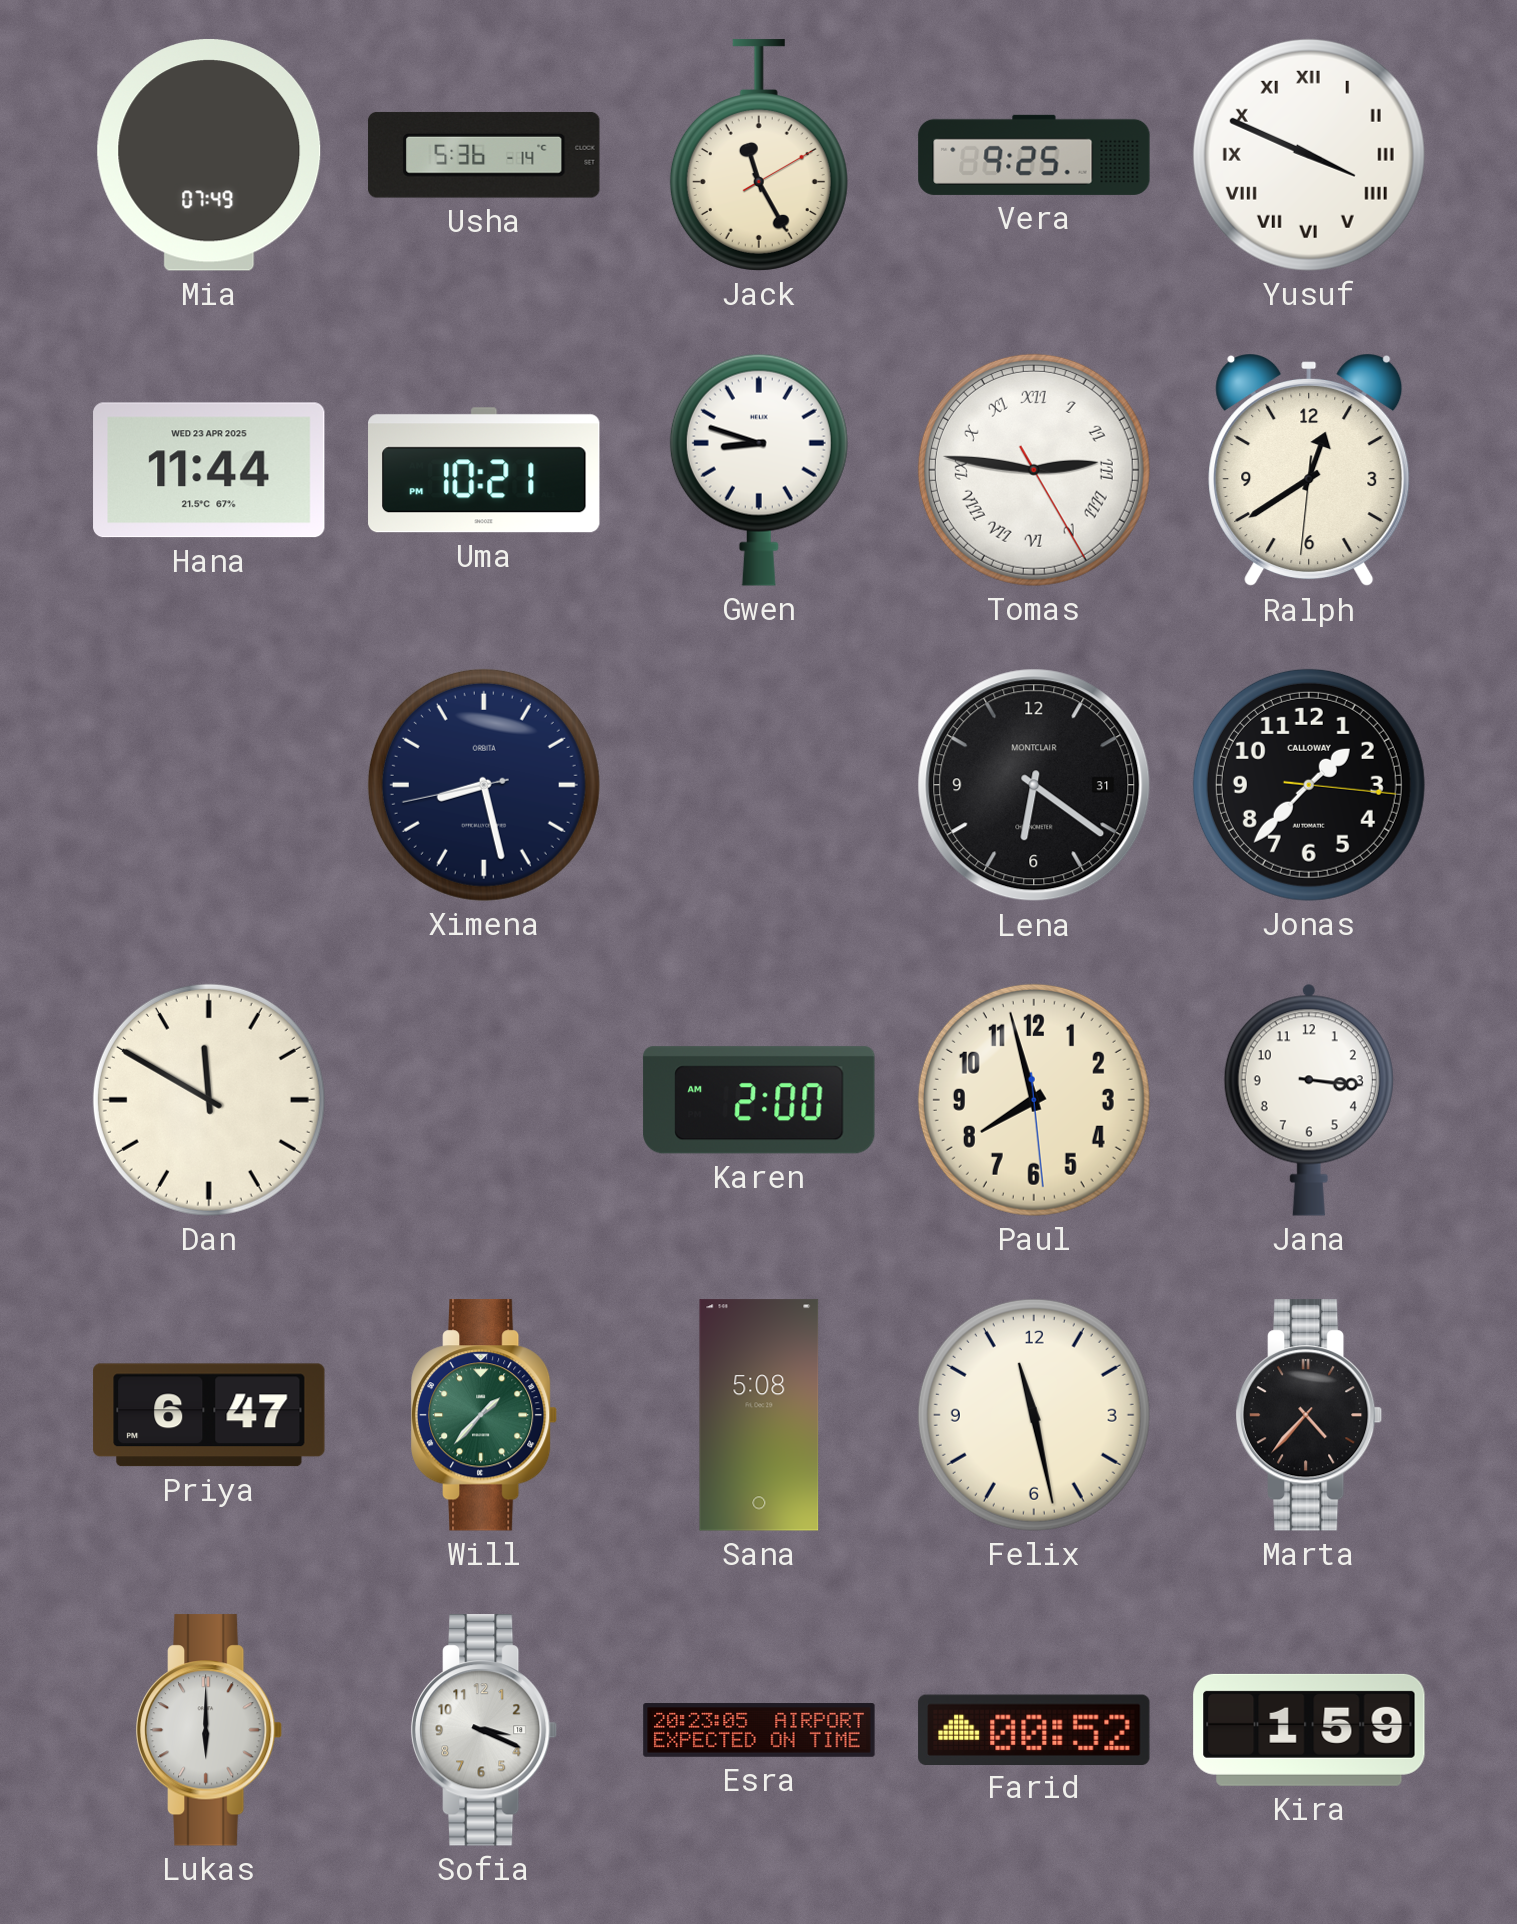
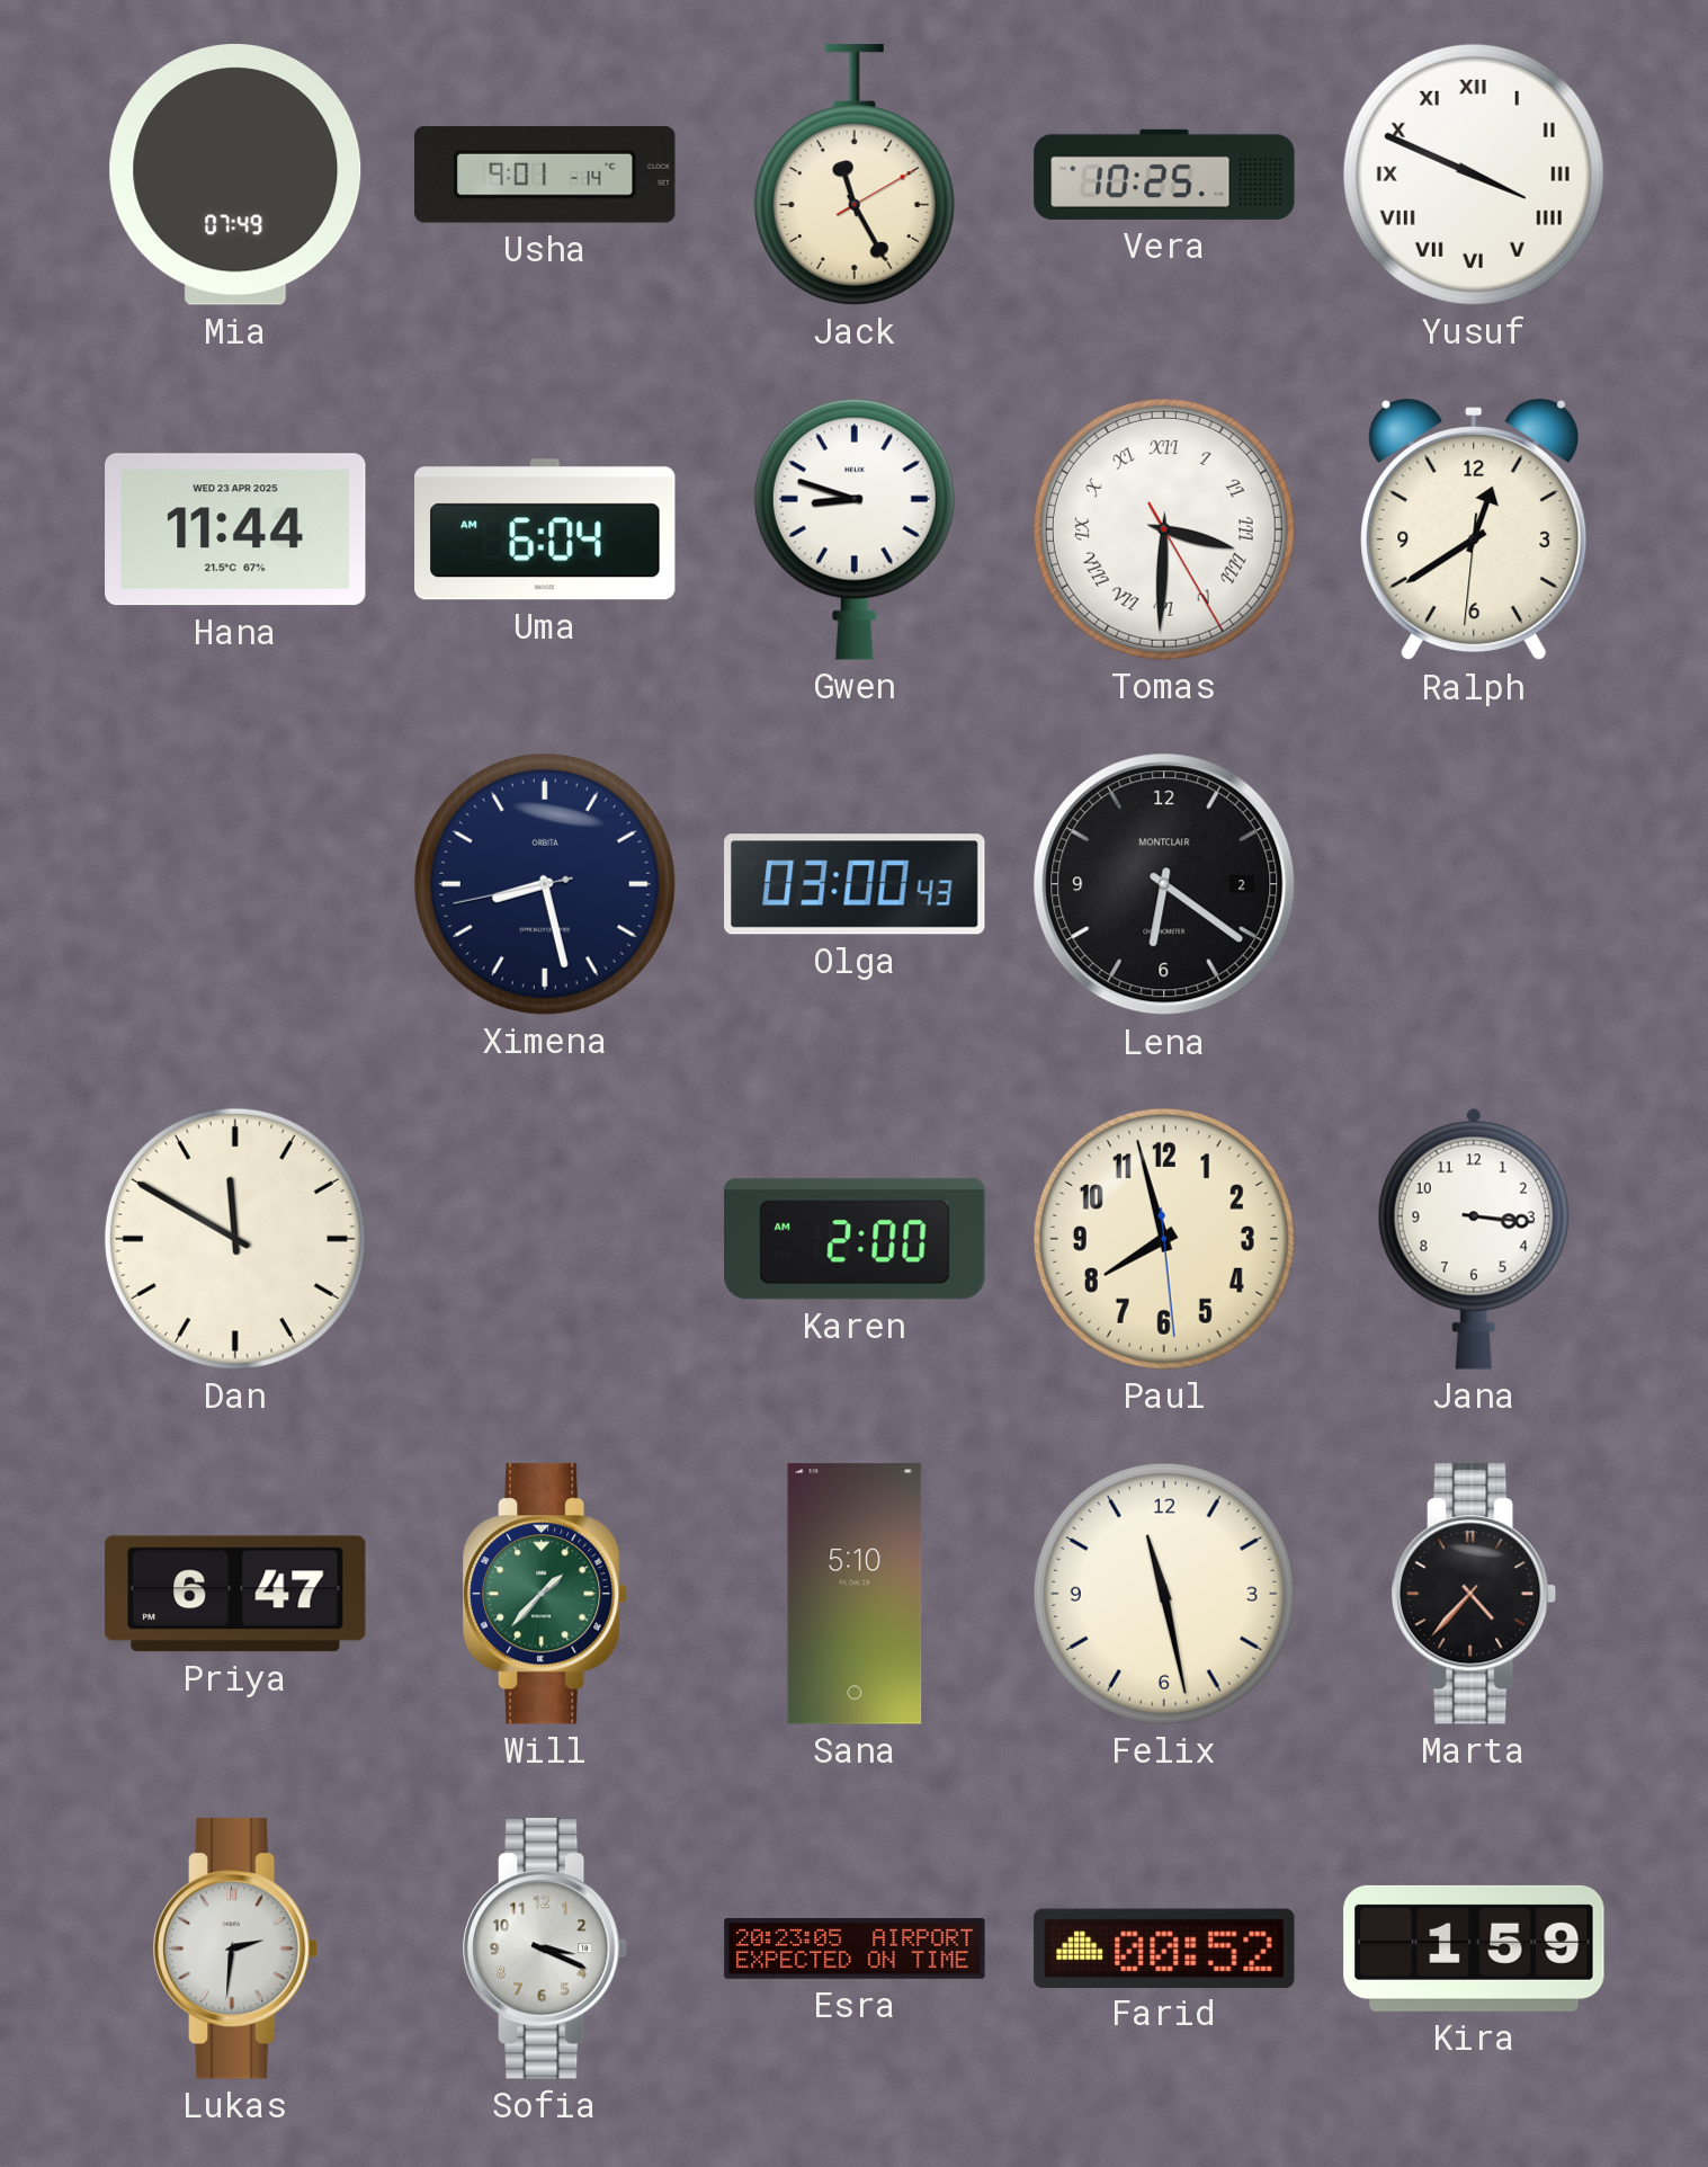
Usha: 5:36 -> 9:01 (545, 175)
Vera: 9:25 -> 10:25 (1164, 175)
Uma: 10:21 -> 6:04 (545, 529)
Tomas: 2:46 -> 3:30 (1164, 529)
Olga: none -> 03:00 (855, 884)
Lena date: 31 -> 2 (1164, 884)
Jonas: 1:37 -> none (1309, 785)
Sana: 5:08 -> 5:10 (855, 1594)
Lukas: 6:00 -> 2:31 (235, 1948)
